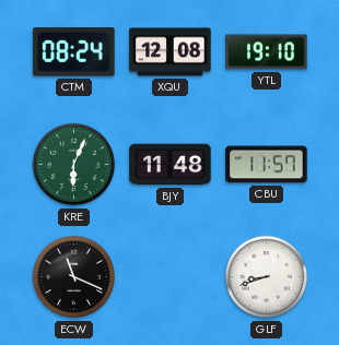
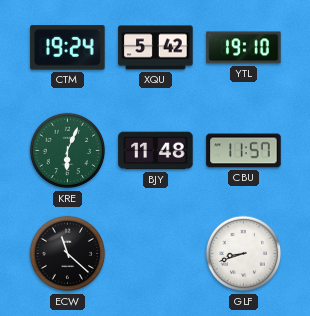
CTM: 08:24 -> 19:24 (68, 48)
XQU: 12:08 -> 5:42 (156, 48)
ECW: 11:19 -> 11:22 (68, 254)
